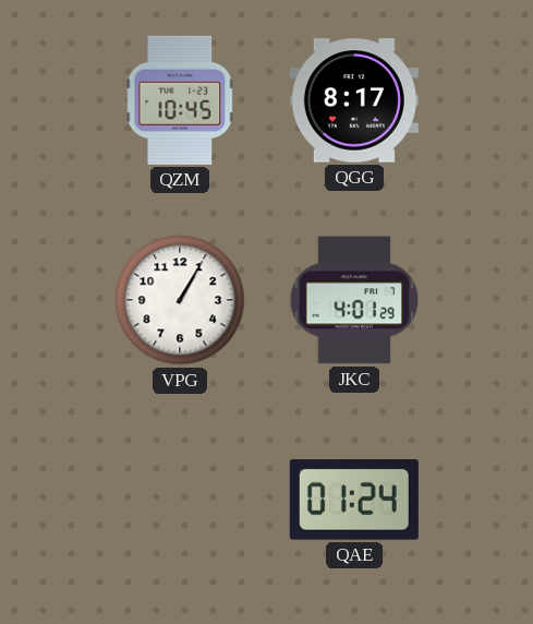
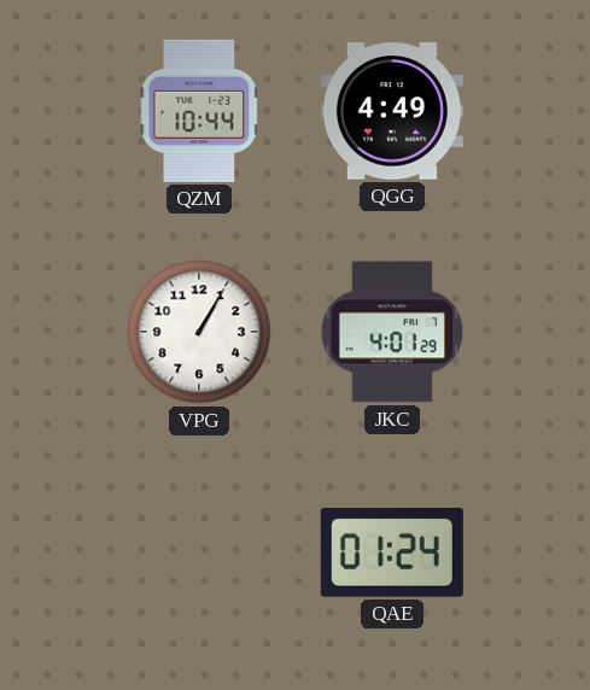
QZM: 10:45 -> 10:44 (199, 111)
QGG: 8:17 -> 4:49 (392, 111)
